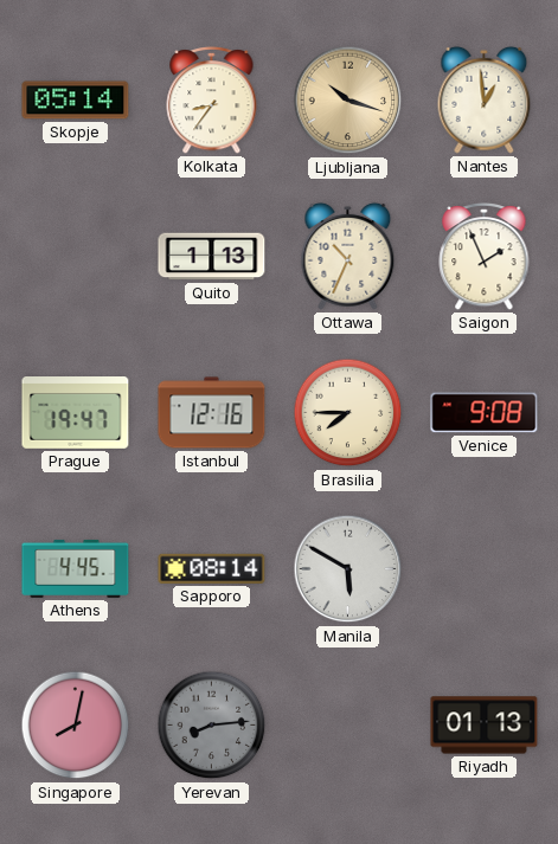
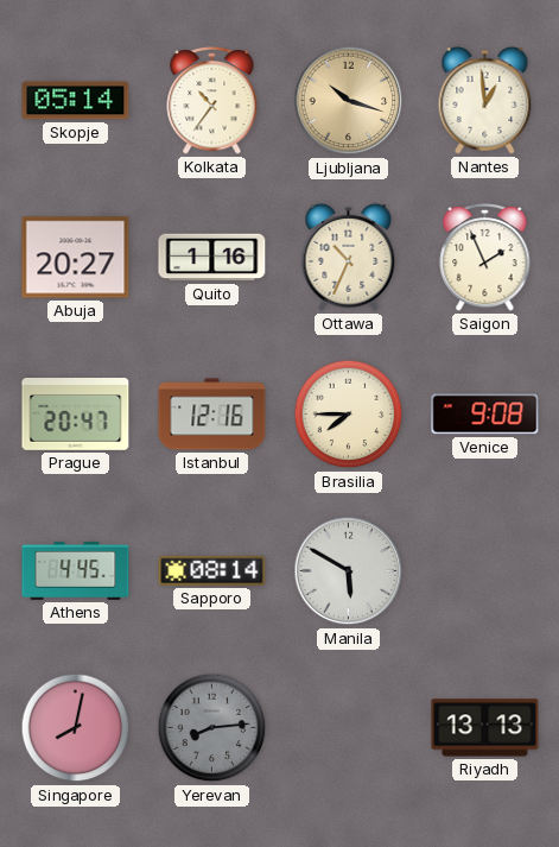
Kolkata: 8:36 -> 10:36 (212, 100)
Abuja: none -> 20:27 (76, 258)
Quito: 1:13 -> 1:16 (212, 258)
Prague: 19:47 -> 20:47 (76, 415)
Riyadh: 01:13 -> 13:13 (485, 728)
